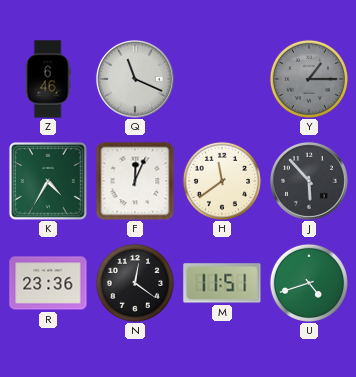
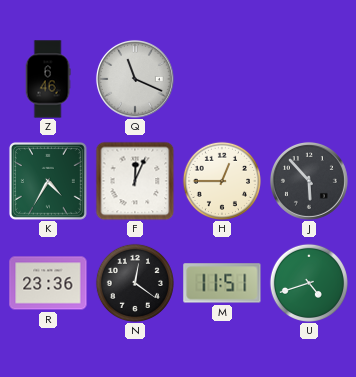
Y: 1:15 -> none (309, 79)
H: 11:39 -> 12:45 (222, 181)
